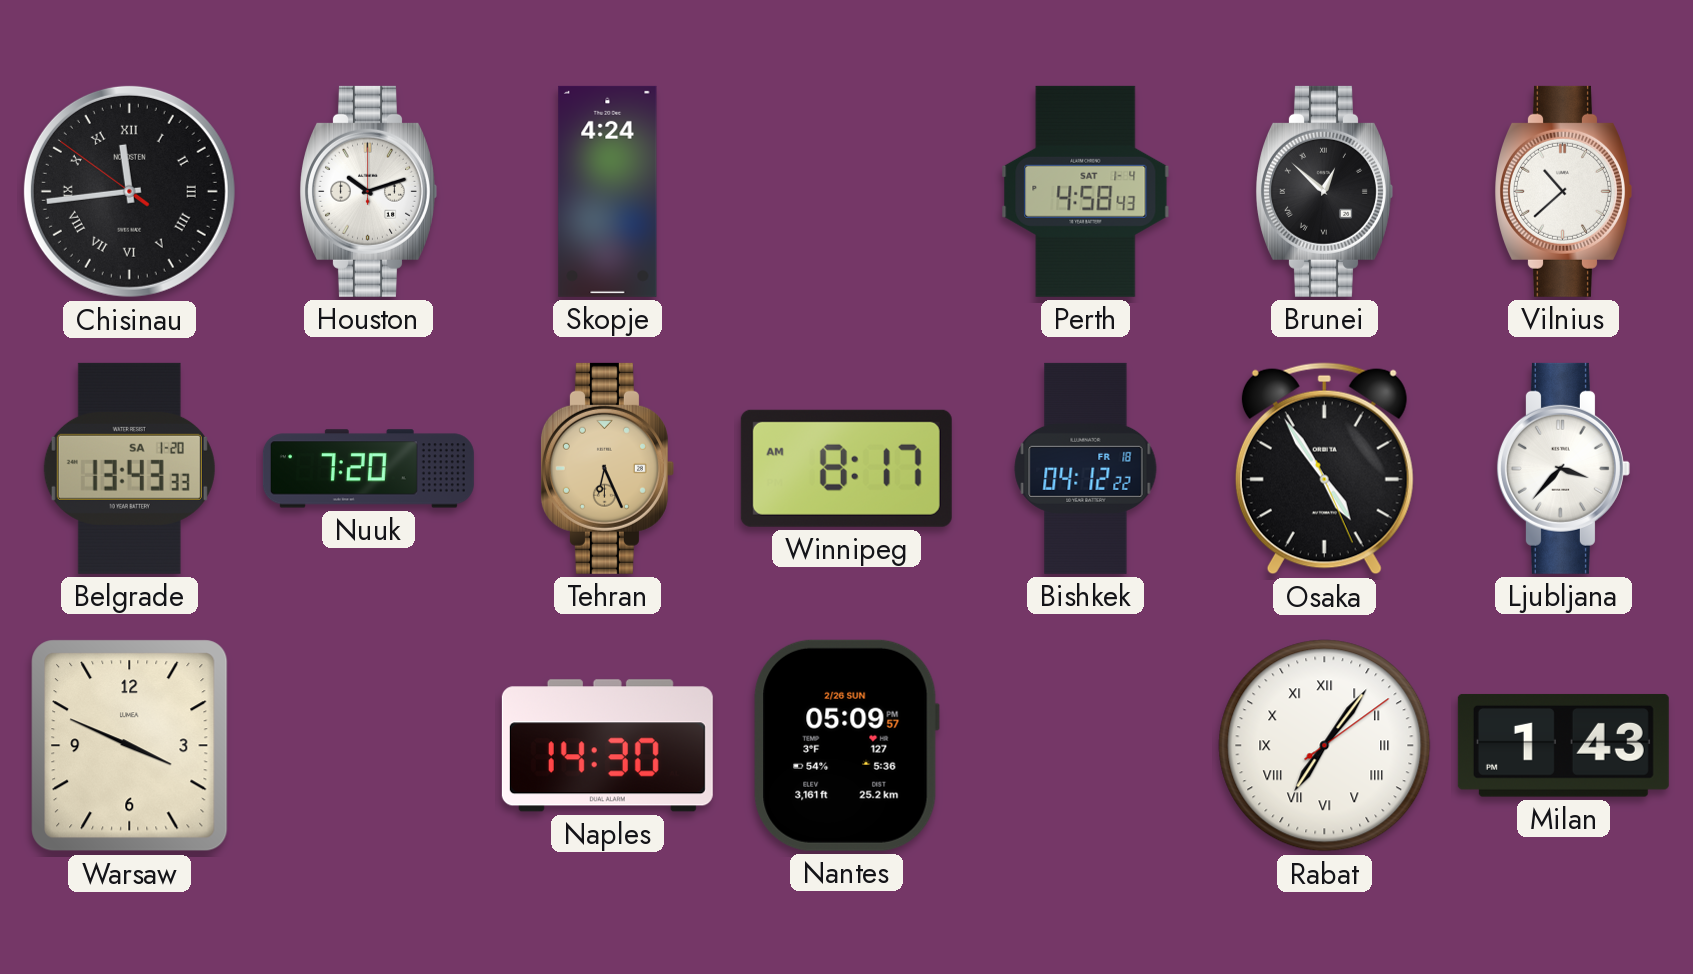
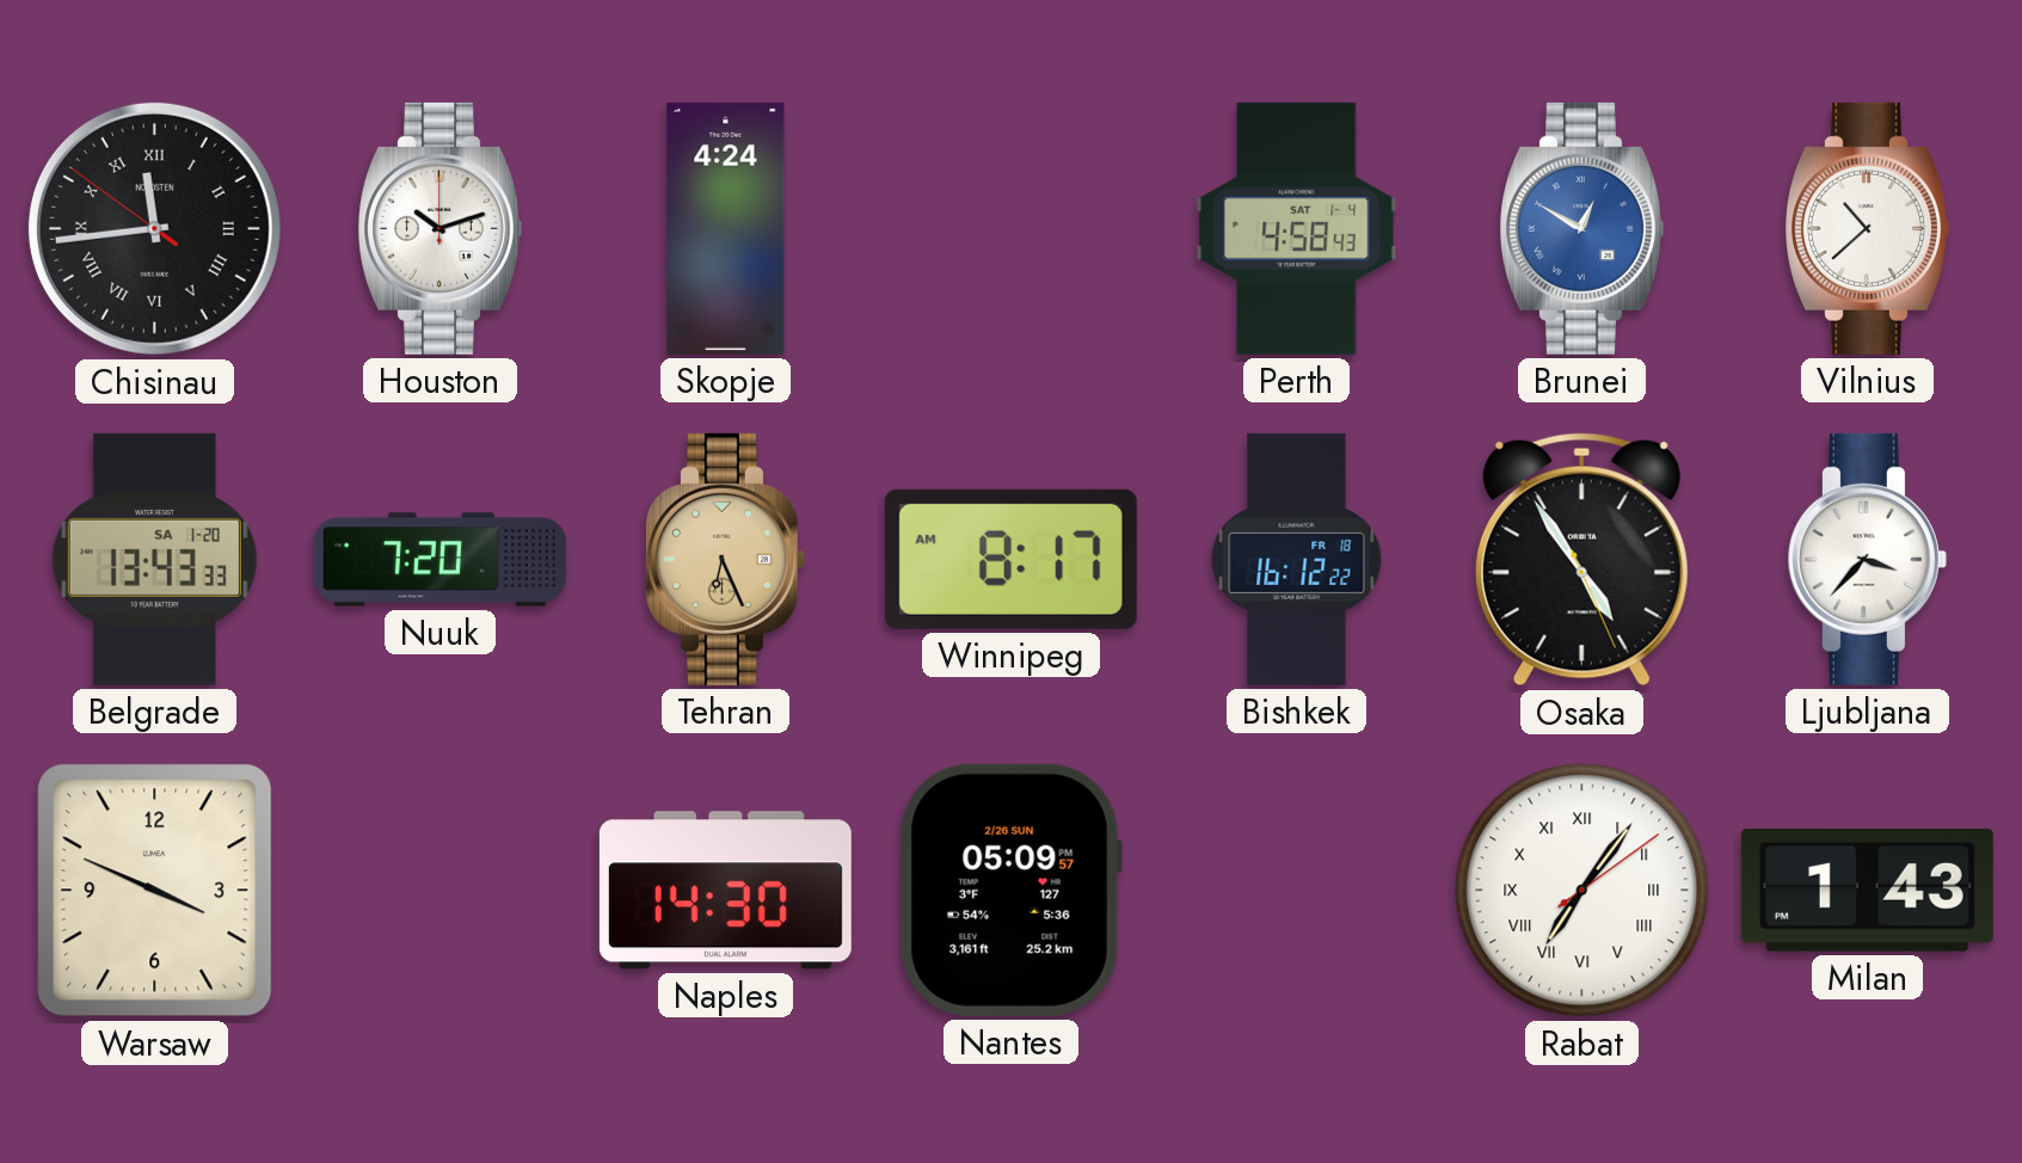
Brunei: 12:52 -> 12:50 (1582, 228)
Brunei dial: black -> blue (1582, 228)
Bishkek: 04:12 -> 16:12 (1297, 559)
